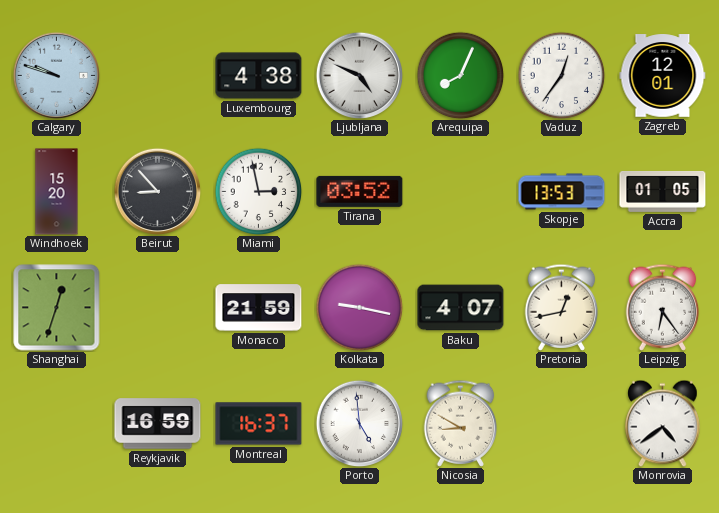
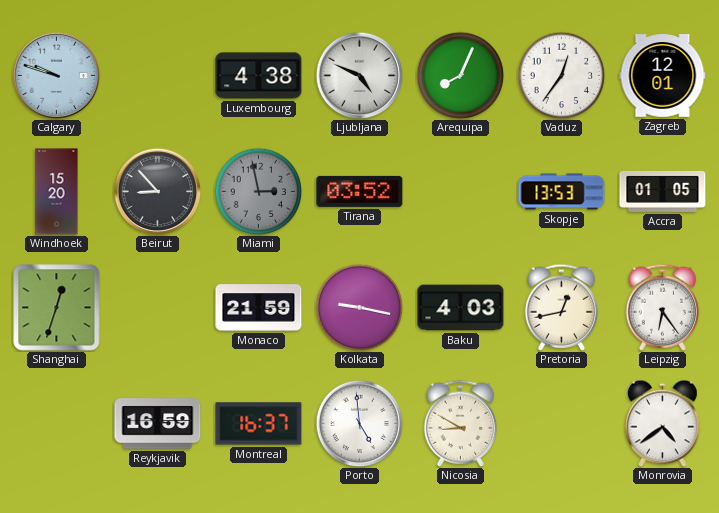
Miami dial: white -> grey (258, 191)
Baku: 4:07 -> 4:03 (461, 308)
